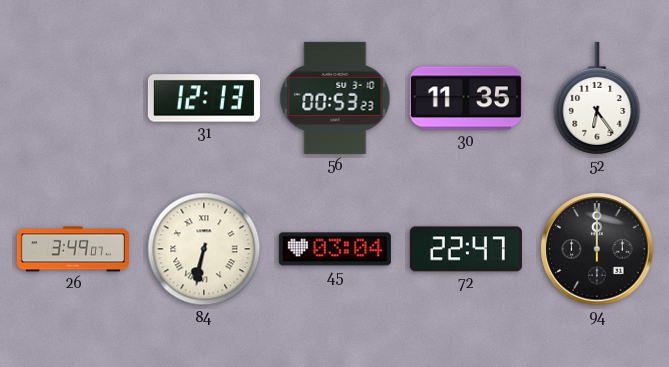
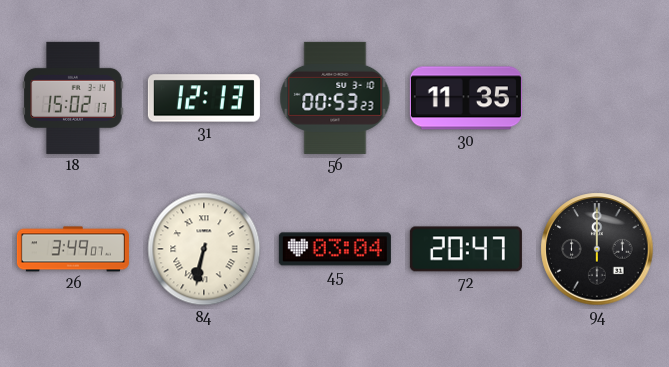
18: none -> 15:02 (73, 98)
52: 6:24 -> none (597, 98)
72: 22:47 -> 20:47 (466, 249)
